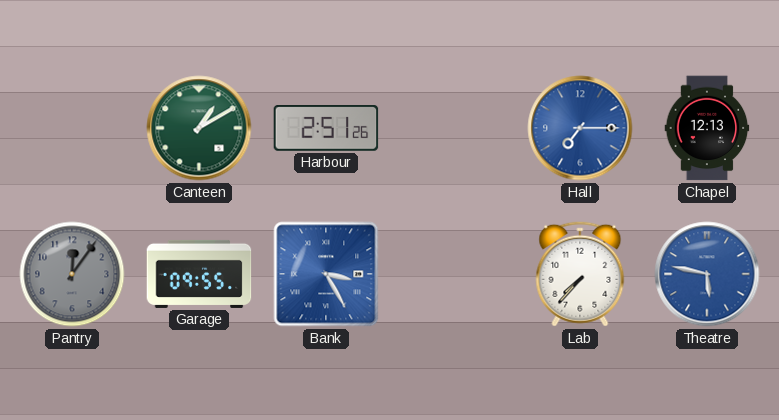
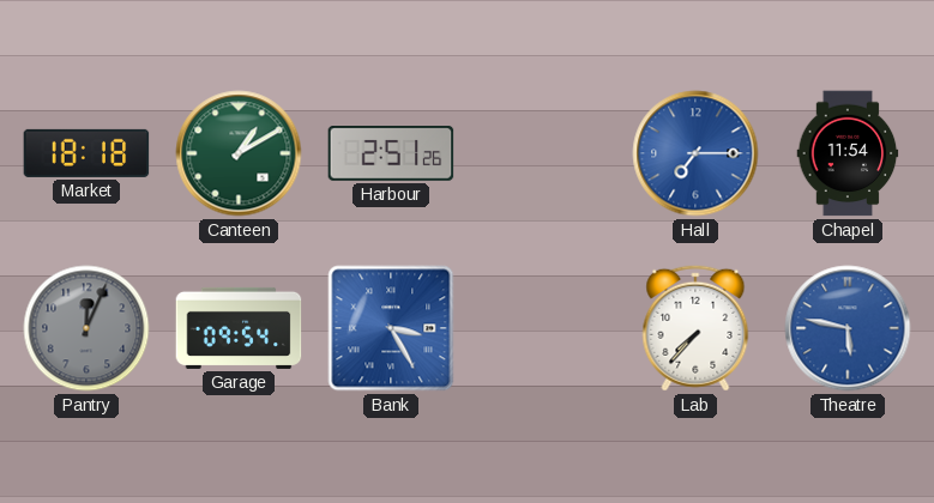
Market: none -> 18:18 (86, 153)
Chapel: 12:13 -> 11:54 (848, 153)
Pantry: 12:06 -> 12:04 (86, 328)
Garage: 09:55 -> 09:54 (239, 328)
